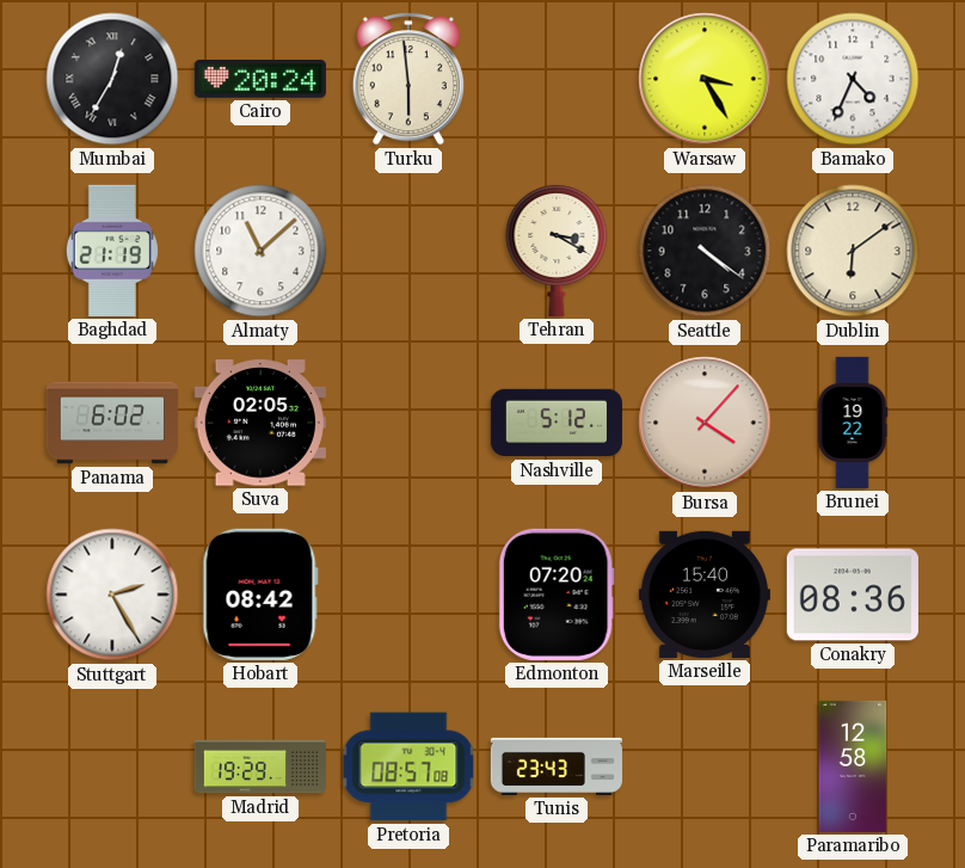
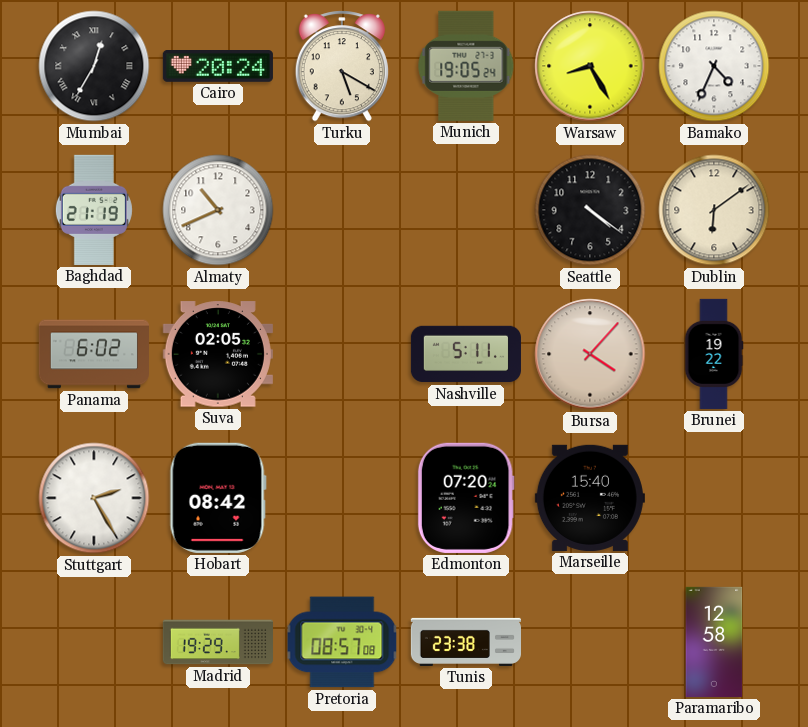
Turku: 5:59 -> 5:20 (342, 66)
Munich: none -> 19:05 (466, 66)
Warsaw: 3:25 -> 8:25 (590, 66)
Almaty: 11:08 -> 10:41 (218, 210)
Tehran: 3:20 -> none (557, 250)
Nashville: 5:12 -> 5:11 (466, 354)
Conakry: 08:36 -> none (853, 595)
Tunis: 23:43 -> 23:38 (465, 642)
